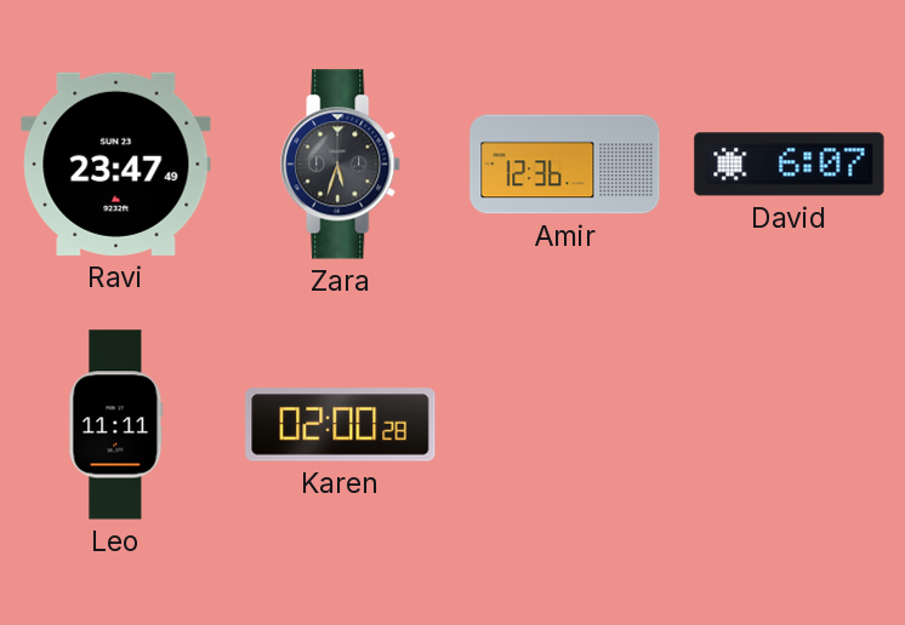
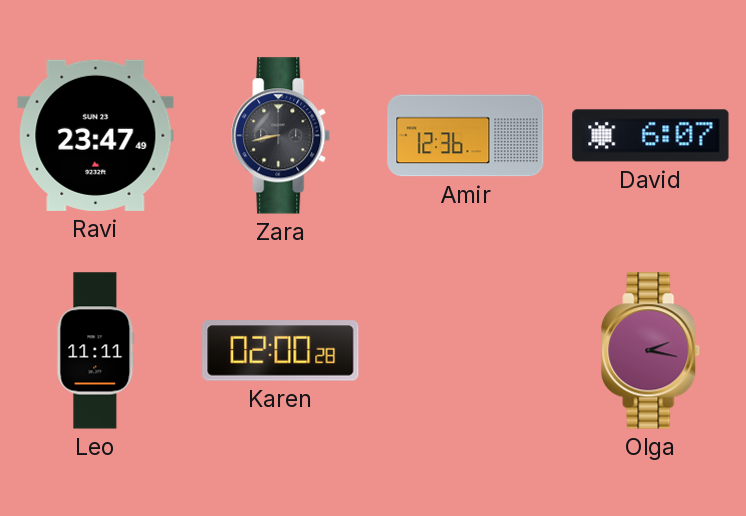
Zara: 5:33 -> 8:43 (281, 136)
Olga: none -> 2:17 (651, 351)
